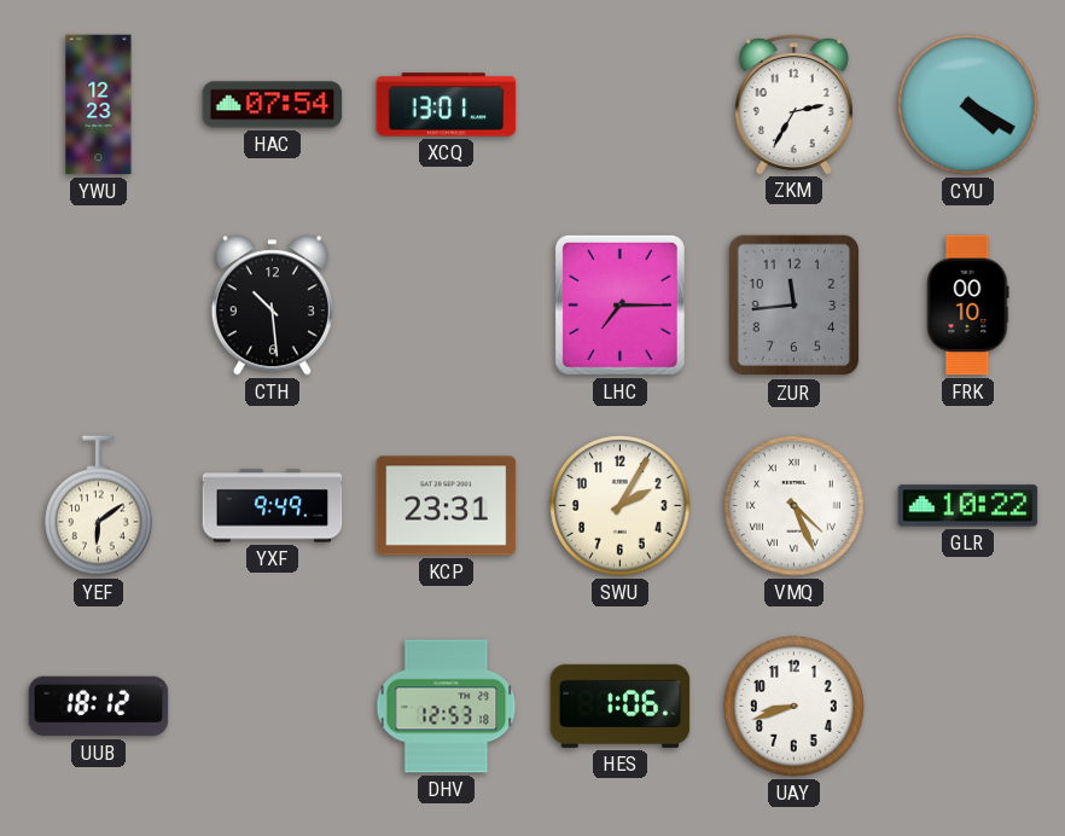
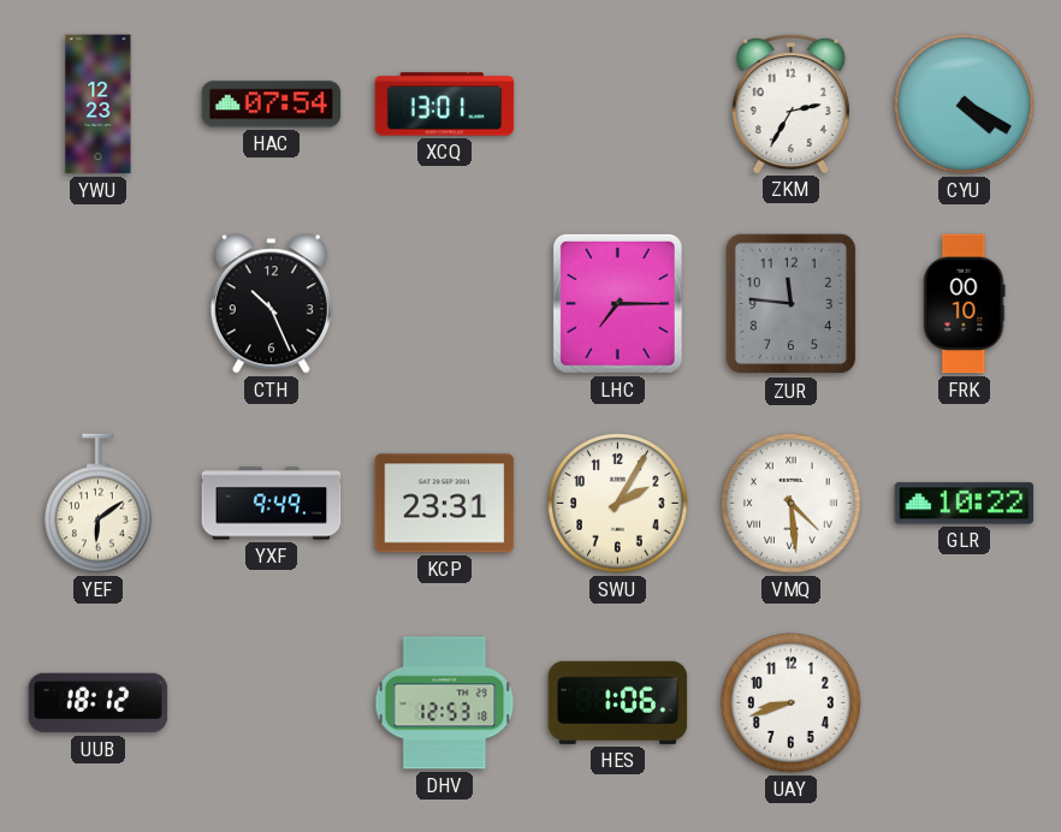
CTH: 10:29 -> 10:26 (271, 304)
ZUR: 11:44 -> 11:46 (792, 304)
VMQ: 4:26 -> 4:29 (792, 504)
